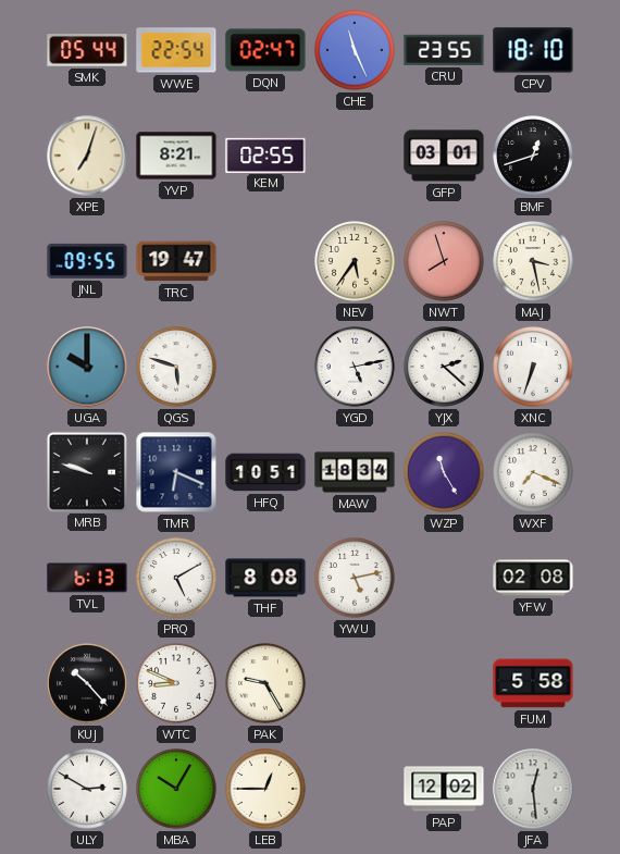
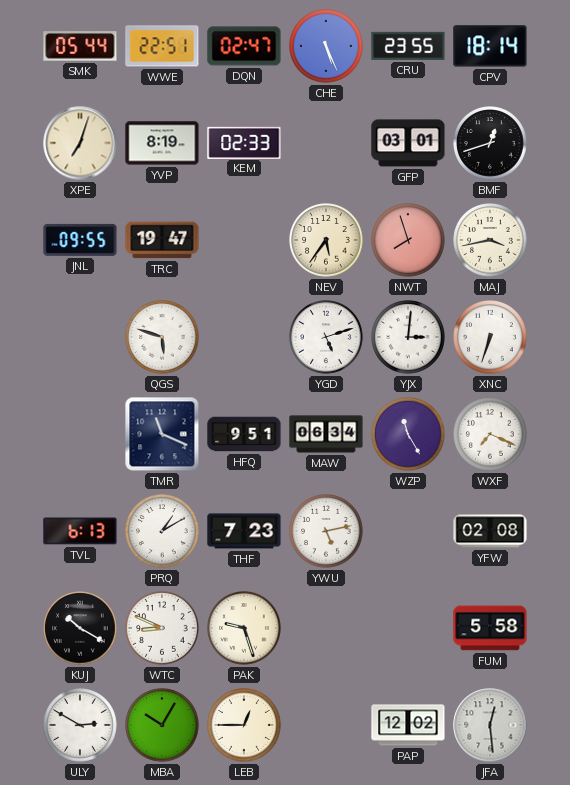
WWE: 22:54 -> 22:51 (162, 46)
CHE: 11:26 -> 5:26 (326, 46)
CPV: 18:10 -> 18:14 (490, 46)
YVP: 8:21 -> 8:19 (162, 143)
KEM: 02:55 -> 02:33 (244, 142)
MAJ: 3:28 -> 3:43 (490, 240)
UGA: 10:00 -> none (87, 367)
YGD: 5:13 -> 5:12 (326, 337)
YJX: 2:22 -> 3:01 (408, 337)
MRB: 9:48 -> none (86, 471)
TMR: 6:19 -> 11:19 (162, 434)
HFQ: 10:51 -> 9:51 (244, 434)
MAW: 18:34 -> 06:34 (326, 434)
PRQ: 5:10 -> 1:10 (162, 531)
THF: 8:08 -> 7:23 (244, 531)
KUJ: 10:23 -> 10:20 (80, 628)
PAK: 9:25 -> 9:27 (244, 628)
